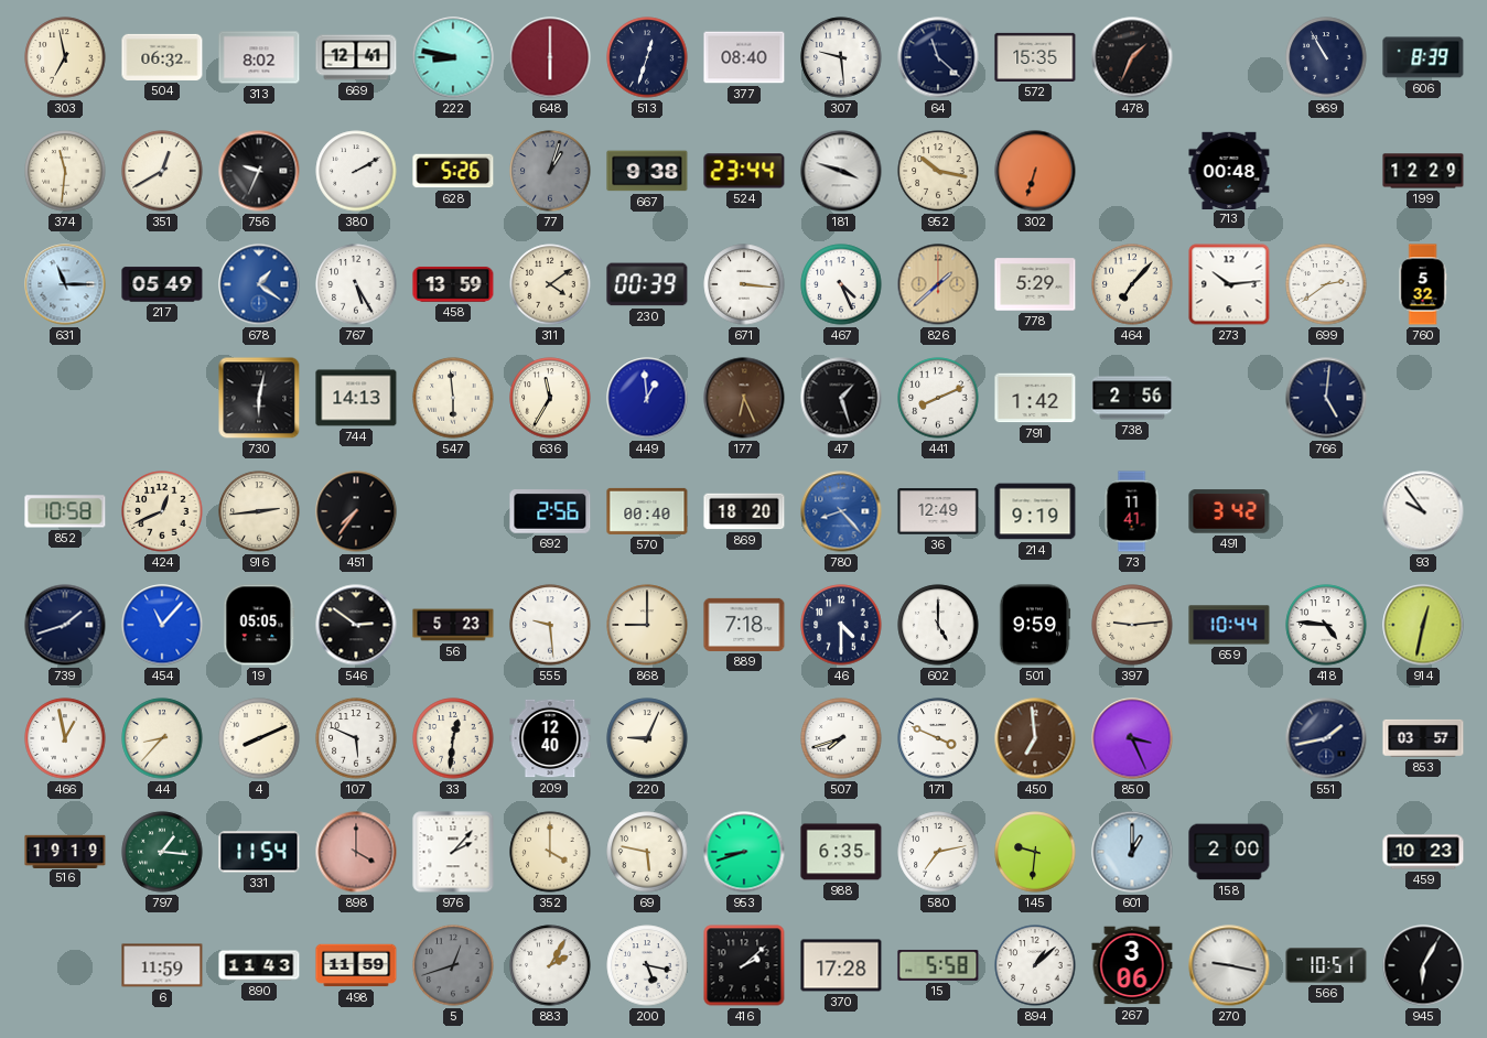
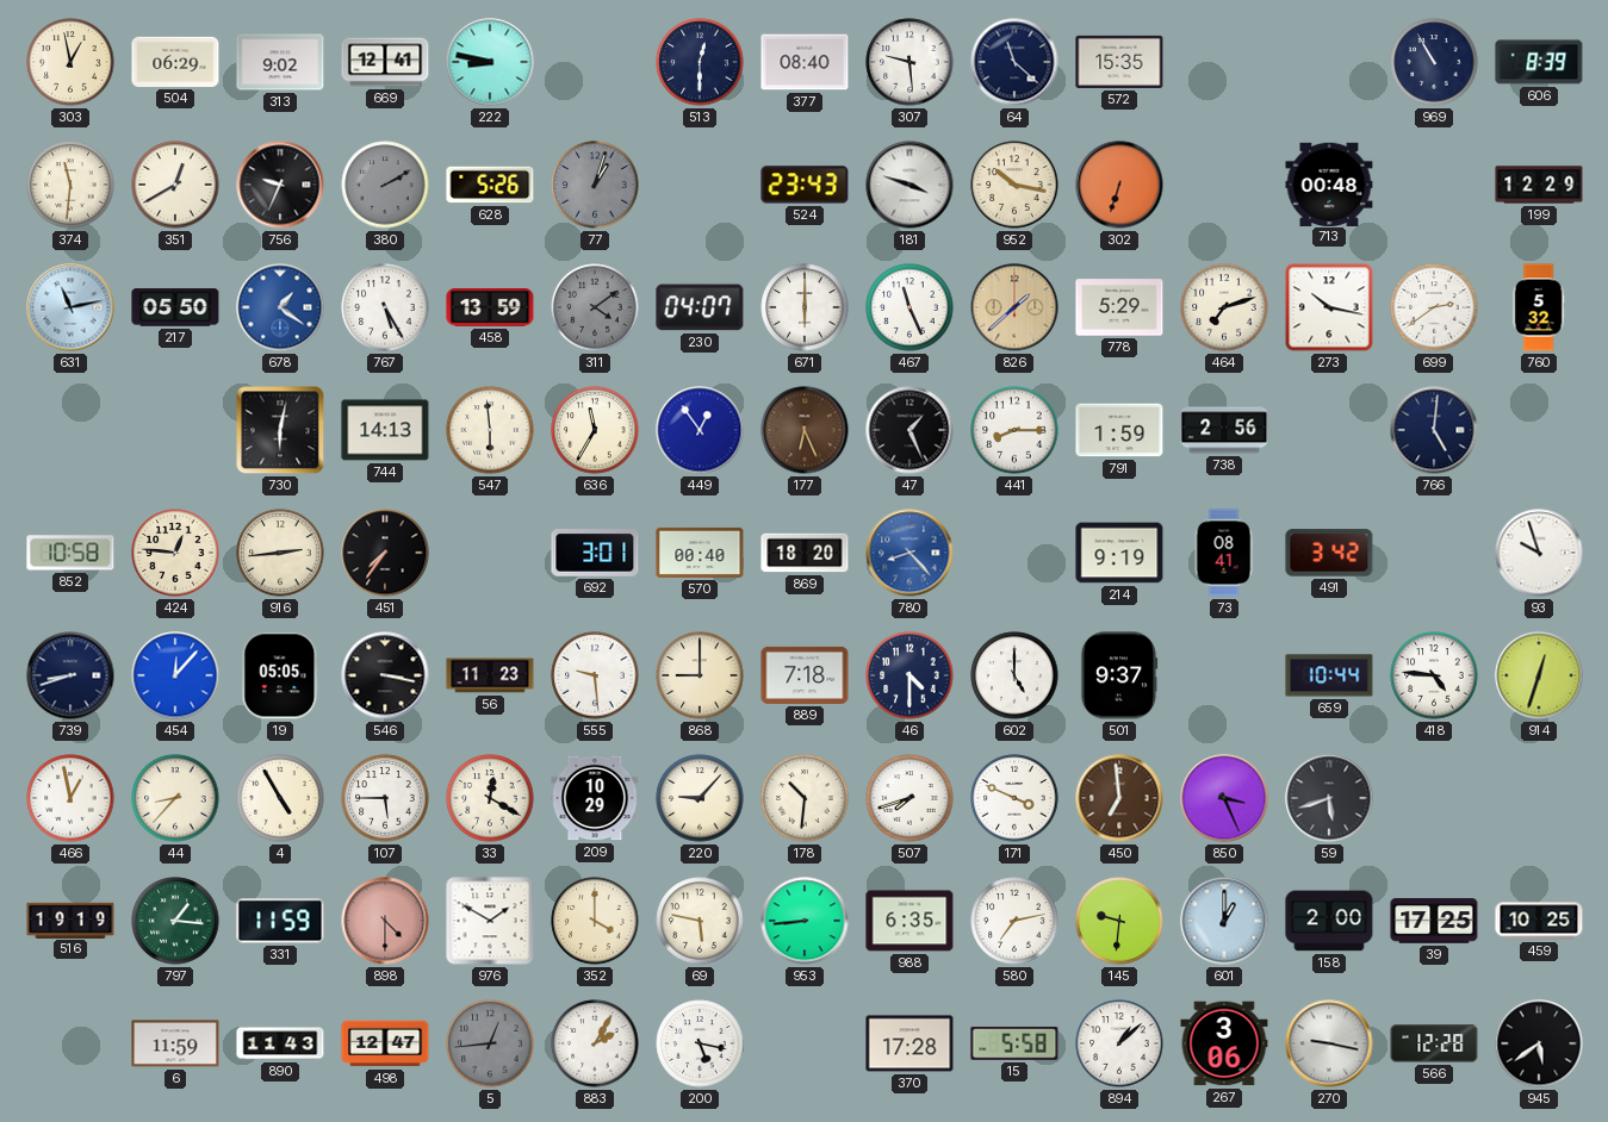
303: 6:58 -> 12:58 (70, 62)
504: 06:32 -> 06:29 (175, 62)
313: 8:02 -> 9:02 (280, 62)
648: 6:00 -> none (550, 57)
513: 12:33 -> 12:30 (700, 62)
478: 1:34 -> none (1132, 57)
380 dial: white -> grey (385, 185)
667: 9:38 -> none (647, 171)
524: 23:44 -> 23:43 (805, 185)
631: 11:15 -> 11:13 (70, 307)
217: 05:49 -> 05:50 (175, 307)
311 dial: cream -> grey (595, 307)
230: 00:39 -> 04:07 (700, 307)
671: 3:16 -> 6:00 (805, 307)
467: 4:26 -> 11:26 (909, 307)
464: 7:07 -> 7:12 (1224, 307)
273: 10:14 -> 10:17 (1329, 307)
449: 12:59 -> 12:54 (700, 430)
47: 1:27 -> 1:26 (909, 430)
441: 8:11 -> 8:15 (1014, 430)
791: 1:42 -> 1:59 (1119, 430)
424: 12:41 -> 12:46 (175, 553)
692: 2:56 -> 3:01 (595, 553)
36: 12:49 -> none (938, 511)
73: 11:41 -> 08:41 (1224, 553)
93: 9:54 -> 9:57 (1539, 553)
739: 1:42 -> 8:42 (70, 675)
454: 11:07 -> 12:07 (175, 675)
546: 2:51 -> 3:17 (385, 675)
56: 5:23 -> 11:23 (490, 675)
501: 9:59 -> 9:37 (1119, 675)
397: 9:14 -> none (1132, 625)
914: 12:32 -> 12:33 (1539, 675)
4: 8:11 -> 4:55 (280, 798)
107: 5:49 -> 5:45 (385, 798)
33: 12:31 -> 12:20 (490, 798)
209: 12:40 -> 10:29 (595, 798)
220: 9:04 -> 9:07 (700, 798)
178: none -> 10:31 (805, 798)
59: none -> 5:42 (1329, 798)
551: 1:43 -> none (1326, 738)
853: 03:57 -> none (1423, 738)
331: 11:54 -> 11:59 (280, 921)
898: 4:00 -> 4:30 (385, 921)
976: 2:07 -> 1:50 (490, 921)
953: 8:42 -> 8:44 (805, 921)
39: none -> 17:25 (1434, 921)
459: 10:23 -> 10:25 (1539, 921)
498: 11:59 -> 12:47 (385, 1043)
5: 12:42 -> 12:44 (490, 1043)
416: 2:08 -> none (744, 965)
566: 10:51 -> 12:28 (1434, 1043)
945: 6:05 -> 5:39 (1539, 1043)
